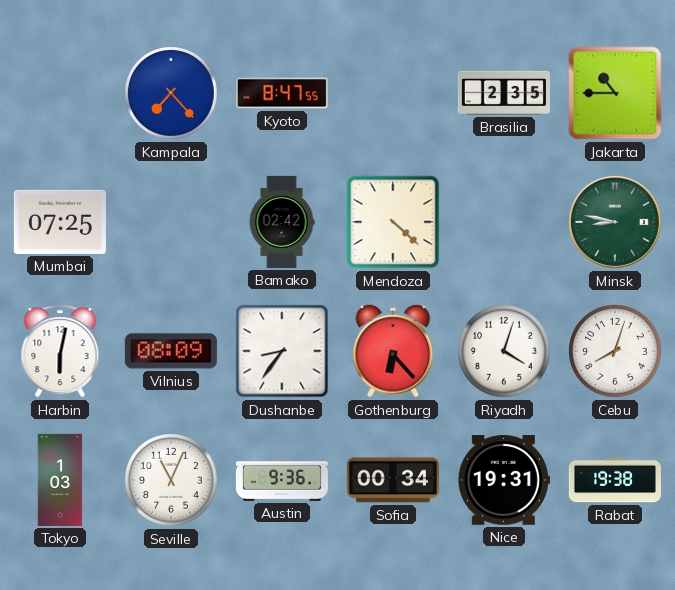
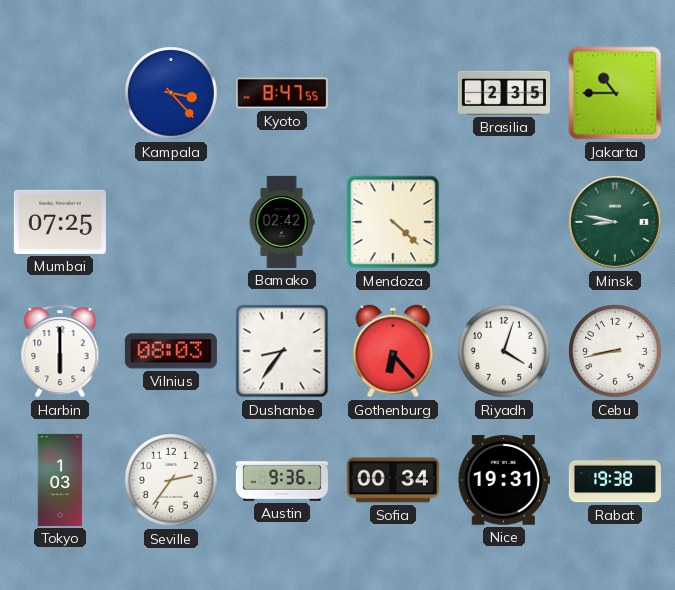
Kampala: 7:23 -> 3:23 (172, 94)
Harbin: 6:02 -> 6:00 (60, 352)
Vilnius: 08:09 -> 08:03 (171, 351)
Cebu: 8:03 -> 8:43 (616, 352)
Seville: 11:04 -> 2:36 (172, 481)
